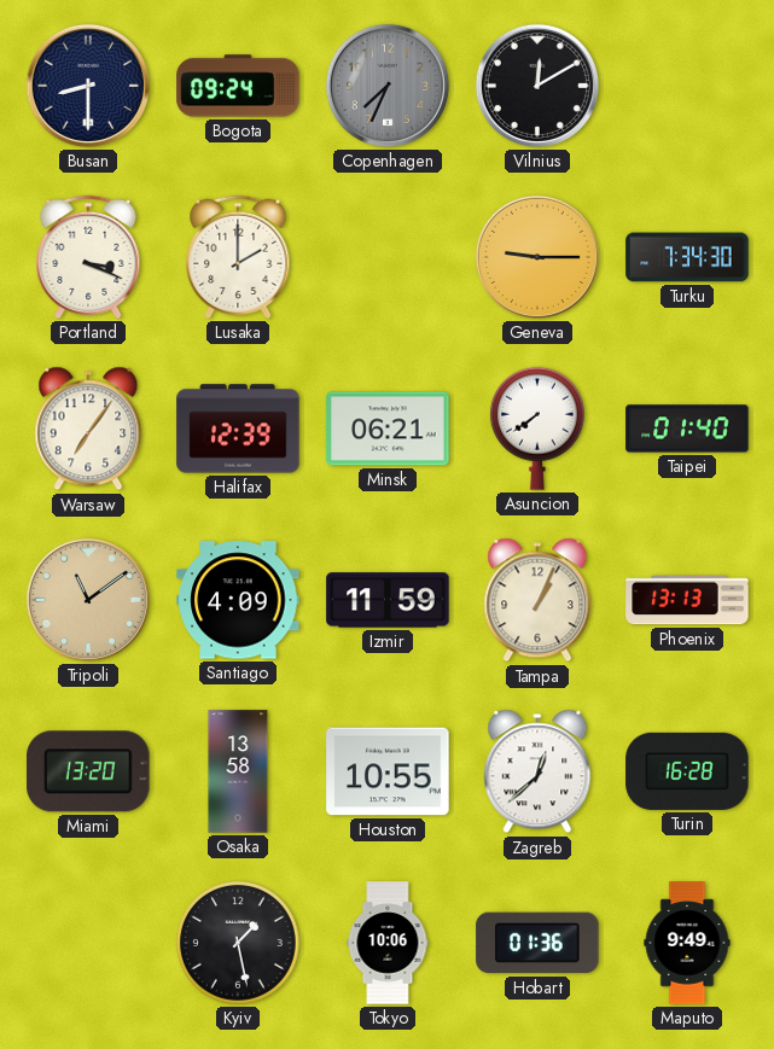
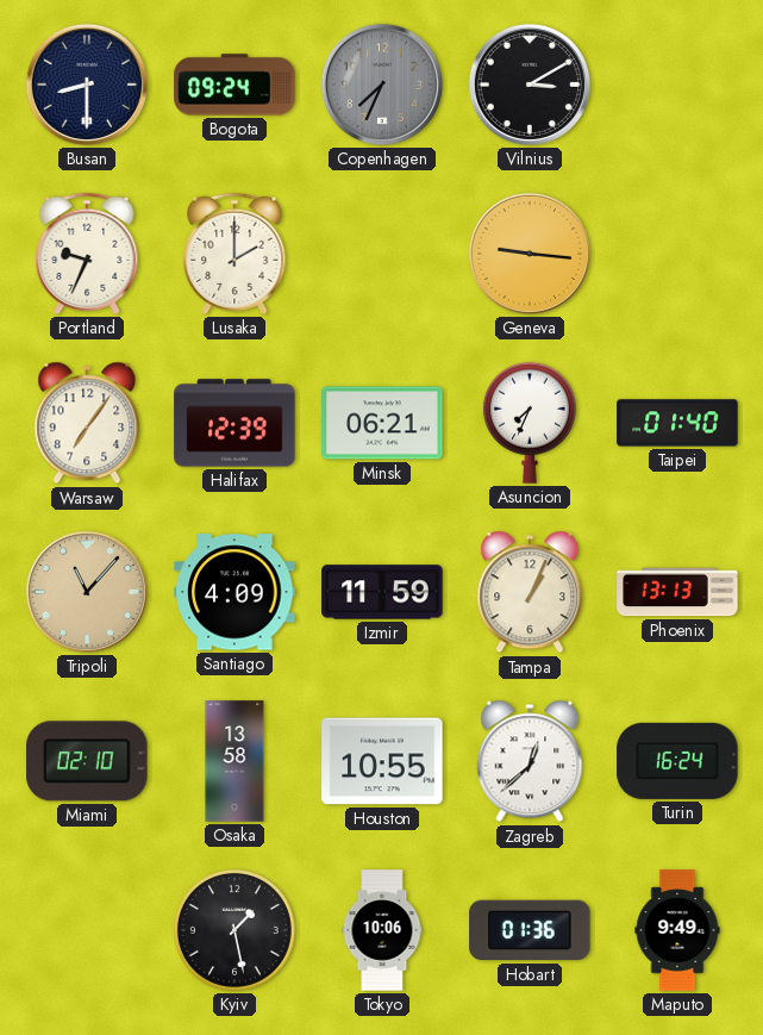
Vilnius: 12:10 -> 3:10 (530, 85)
Portland: 3:19 -> 9:34 (87, 254)
Geneva: 9:15 -> 9:16 (530, 254)
Turku: 7:34 -> none (687, 257)
Asuncion: 7:39 -> 7:34 (530, 423)
Tripoli: 11:09 -> 11:07 (87, 592)
Miami: 13:20 -> 02:10 (87, 761)
Turin: 16:28 -> 16:24 (677, 761)
